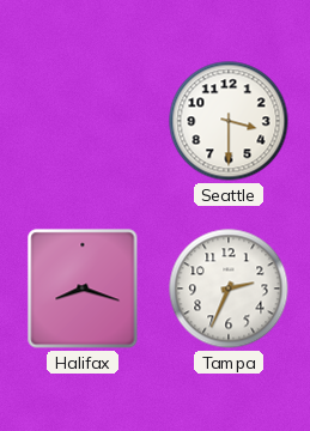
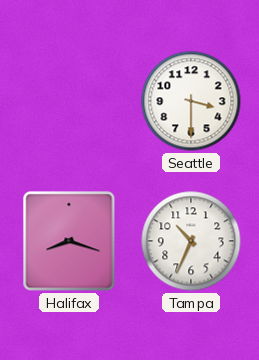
Tampa: 2:34 -> 10:34 (191, 241)
